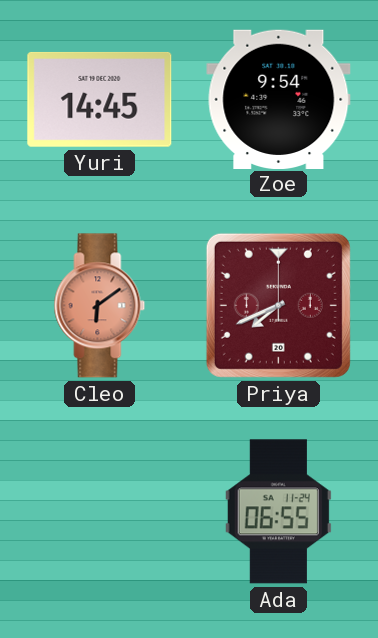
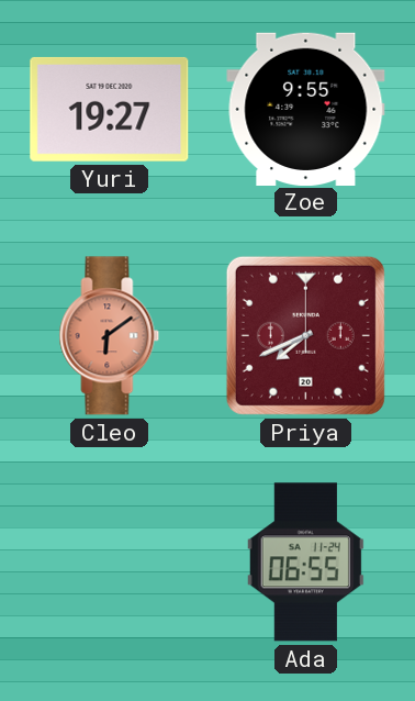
Yuri: 14:45 -> 19:27 (110, 109)
Zoe: 9:54 -> 9:55 (306, 109)
